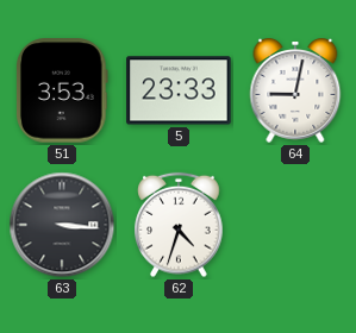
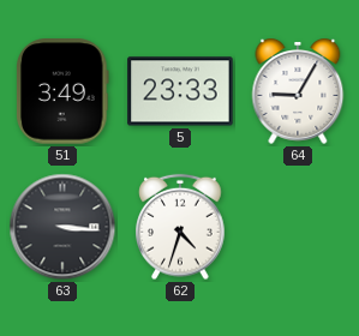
51: 3:53 -> 3:49 (64, 91)
64: 9:02 -> 9:05 (298, 92)
